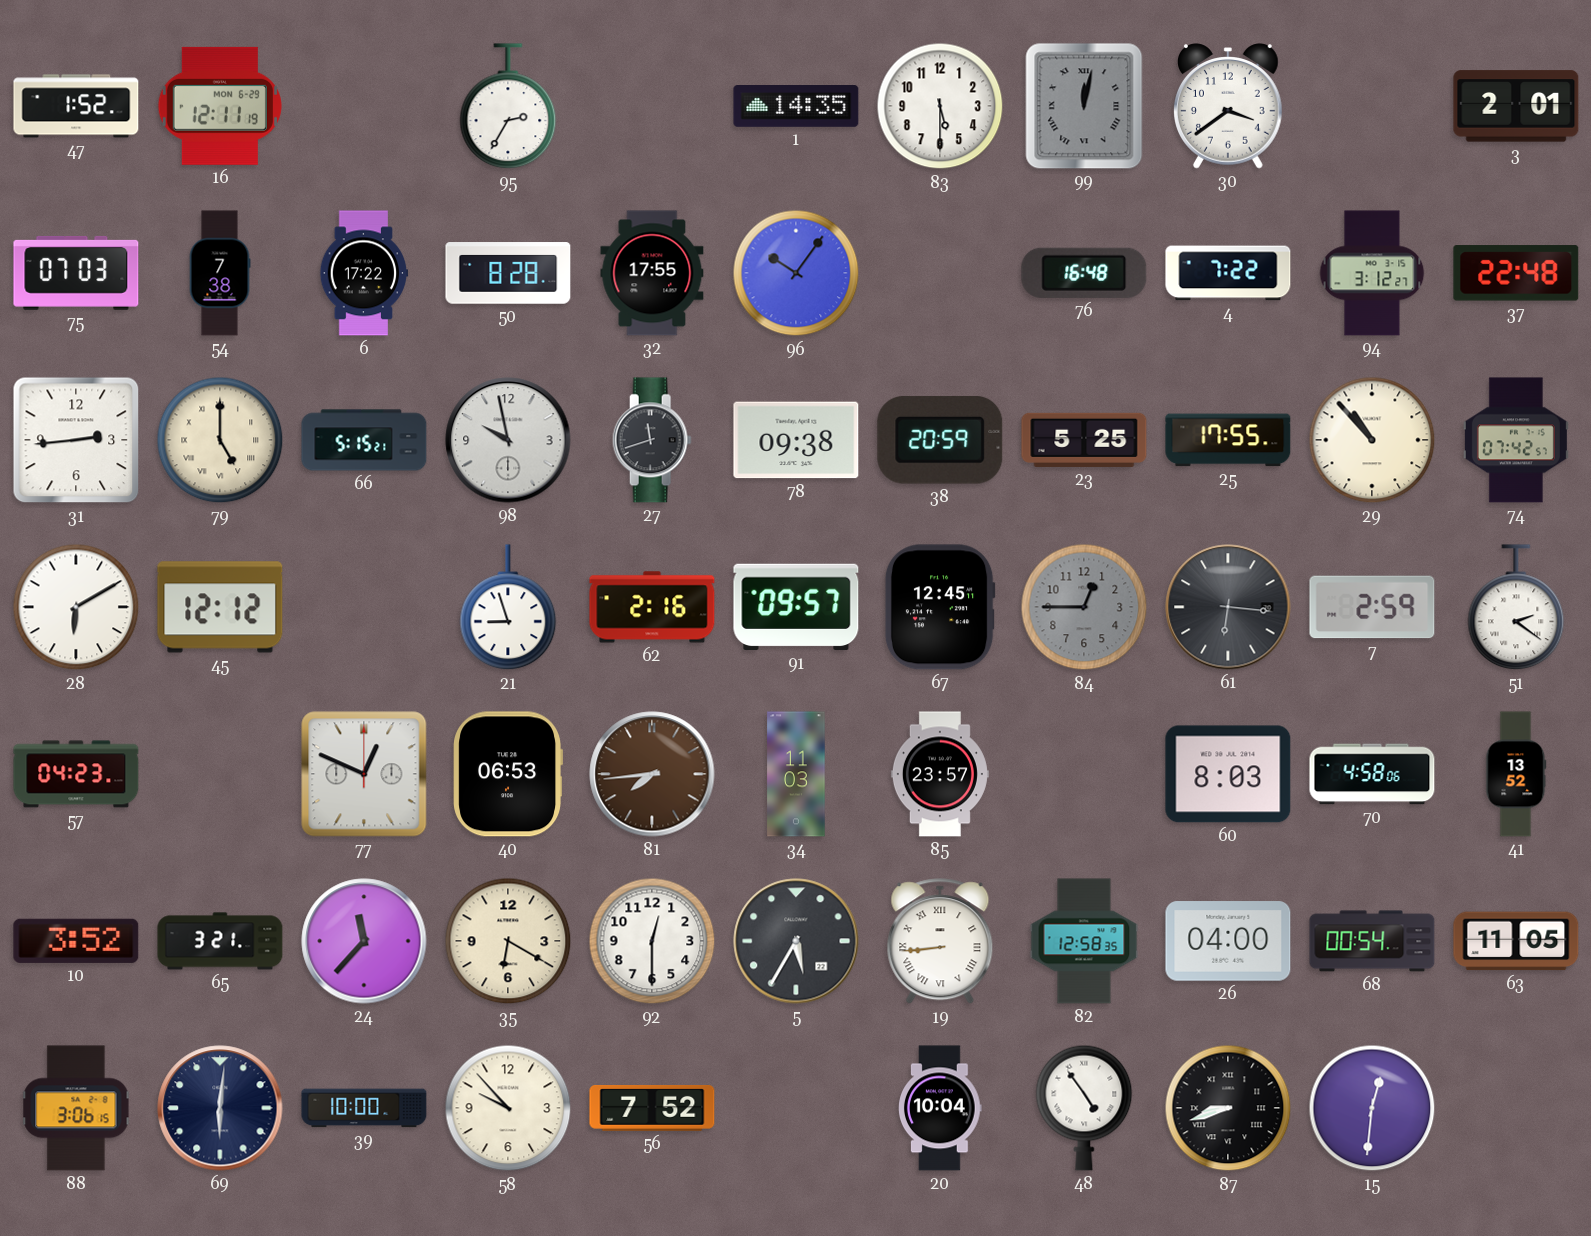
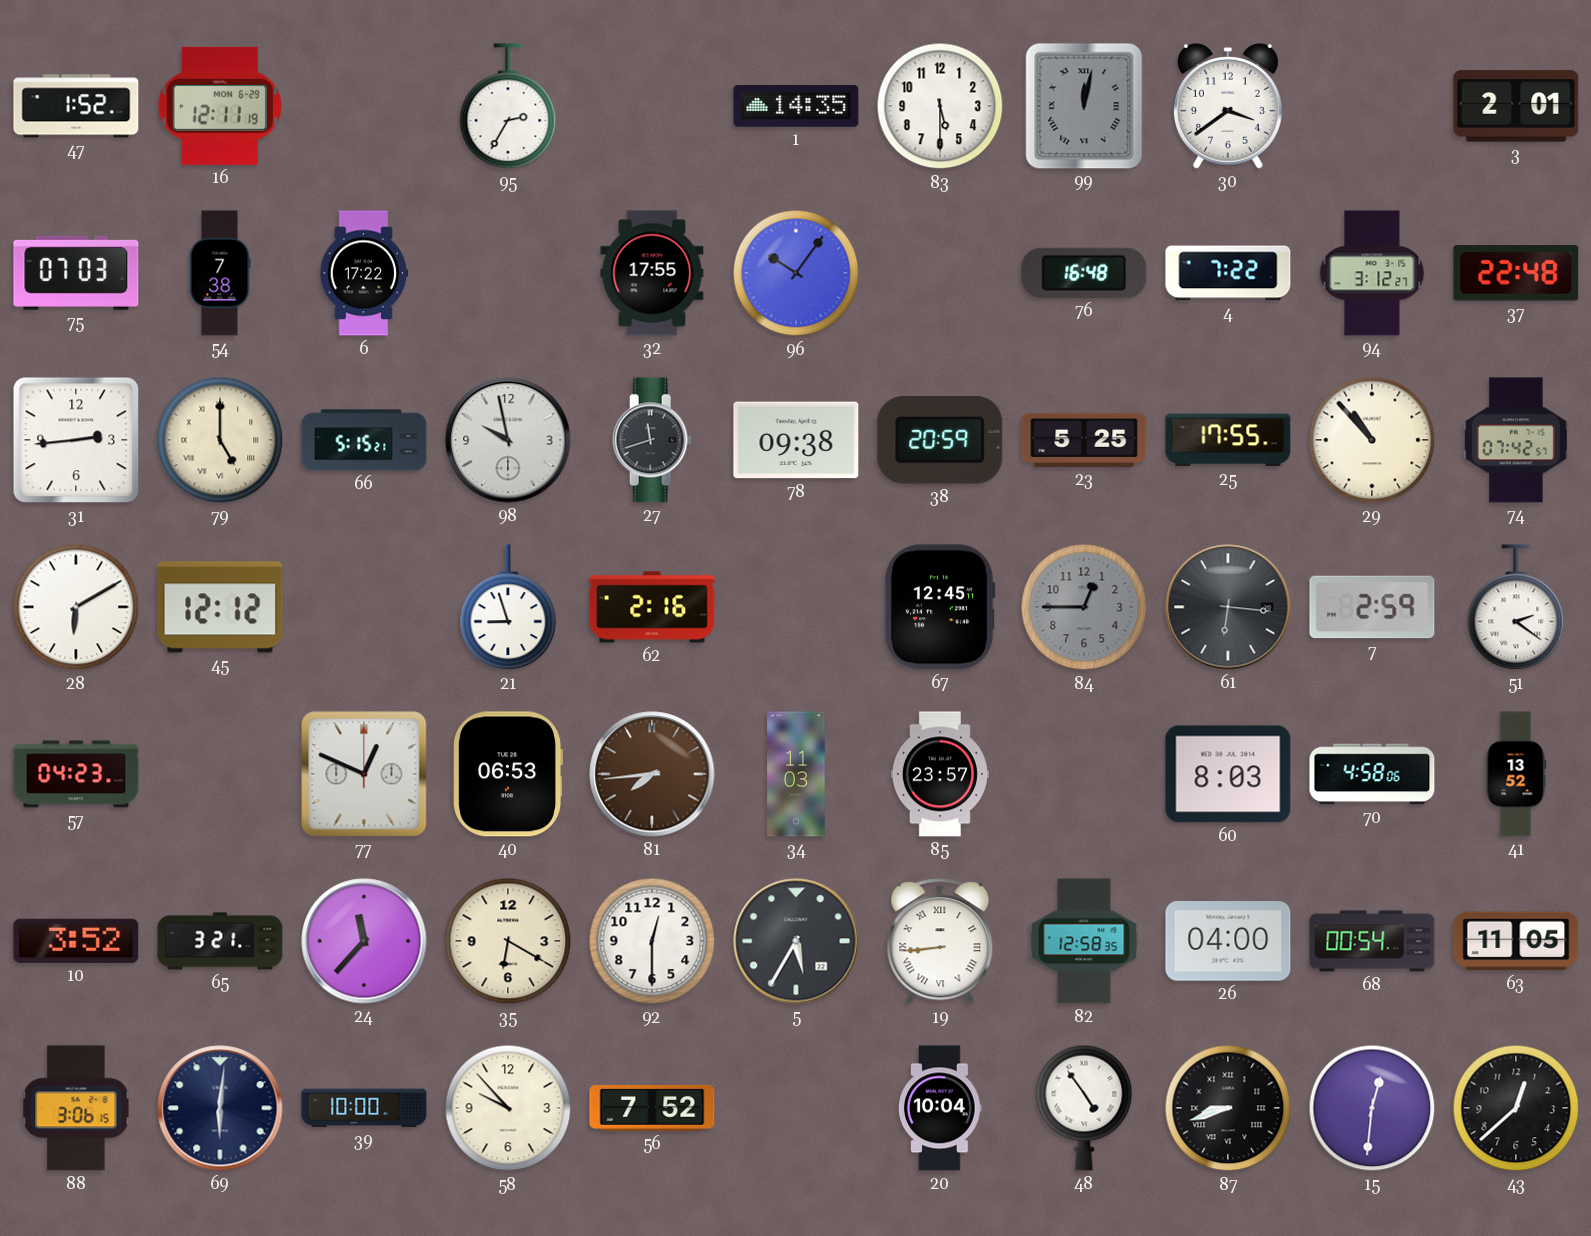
50: 8:28 -> none (508, 273)
91: 09:57 -> none (796, 607)
43: none -> 12:38 (1516, 1108)
